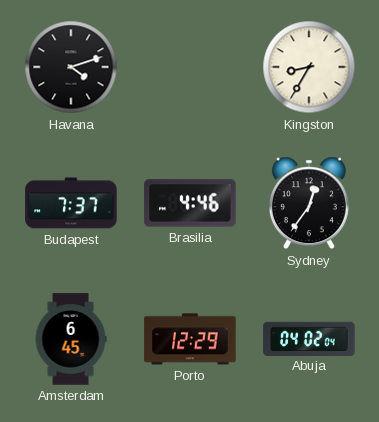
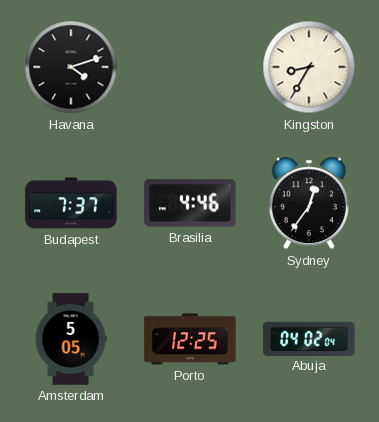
Amsterdam: 6:45 -> 5:05 (71, 339)
Porto: 12:29 -> 12:25 (190, 339)
